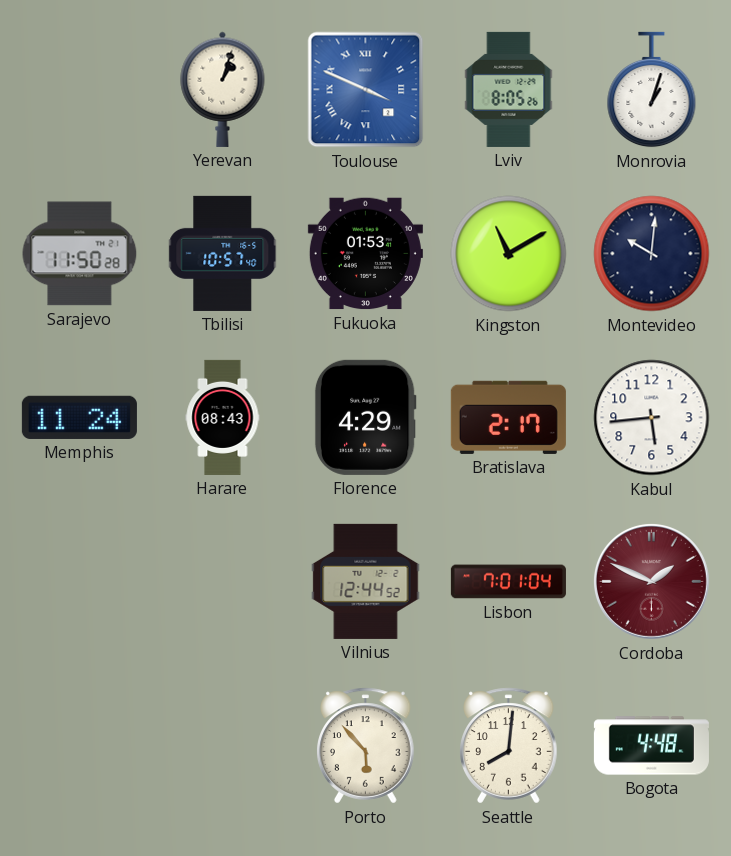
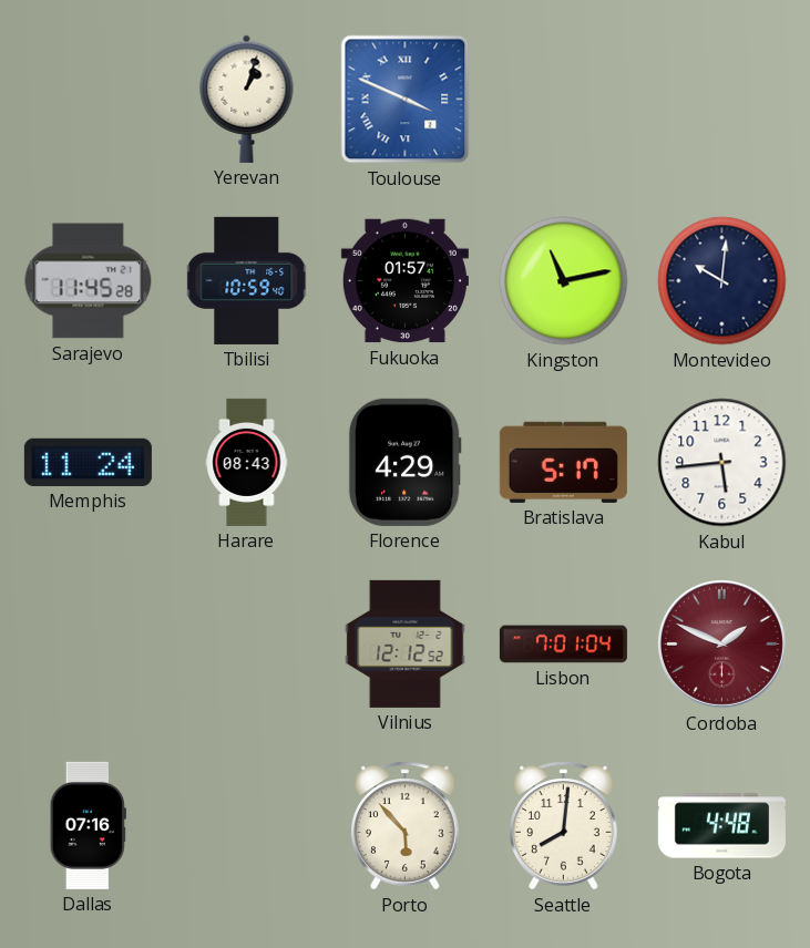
Lviv: 8:05 -> none (509, 89)
Monrovia: 1:03 -> none (652, 90)
Sarajevo: 11:50 -> 11:45 (89, 281)
Tbilisi: 10:57 -> 10:59 (247, 280)
Fukuoka: 01:53 -> 01:57 (404, 281)
Kingston: 11:10 -> 11:13 (564, 281)
Bratislava: 2:17 -> 5:17 (563, 462)
Vilnius: 12:44 -> 12:12 (406, 643)
Dallas: none -> 07:16 (88, 825)
